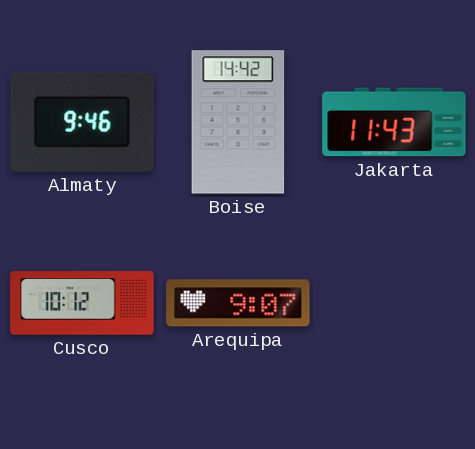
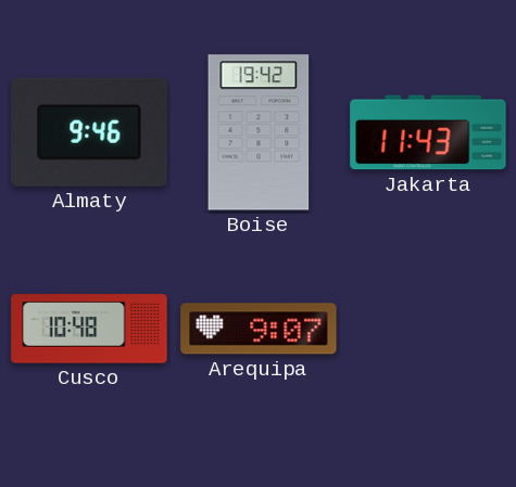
Boise: 14:42 -> 19:42 (259, 132)
Cusco: 10:12 -> 10:48 (89, 329)
